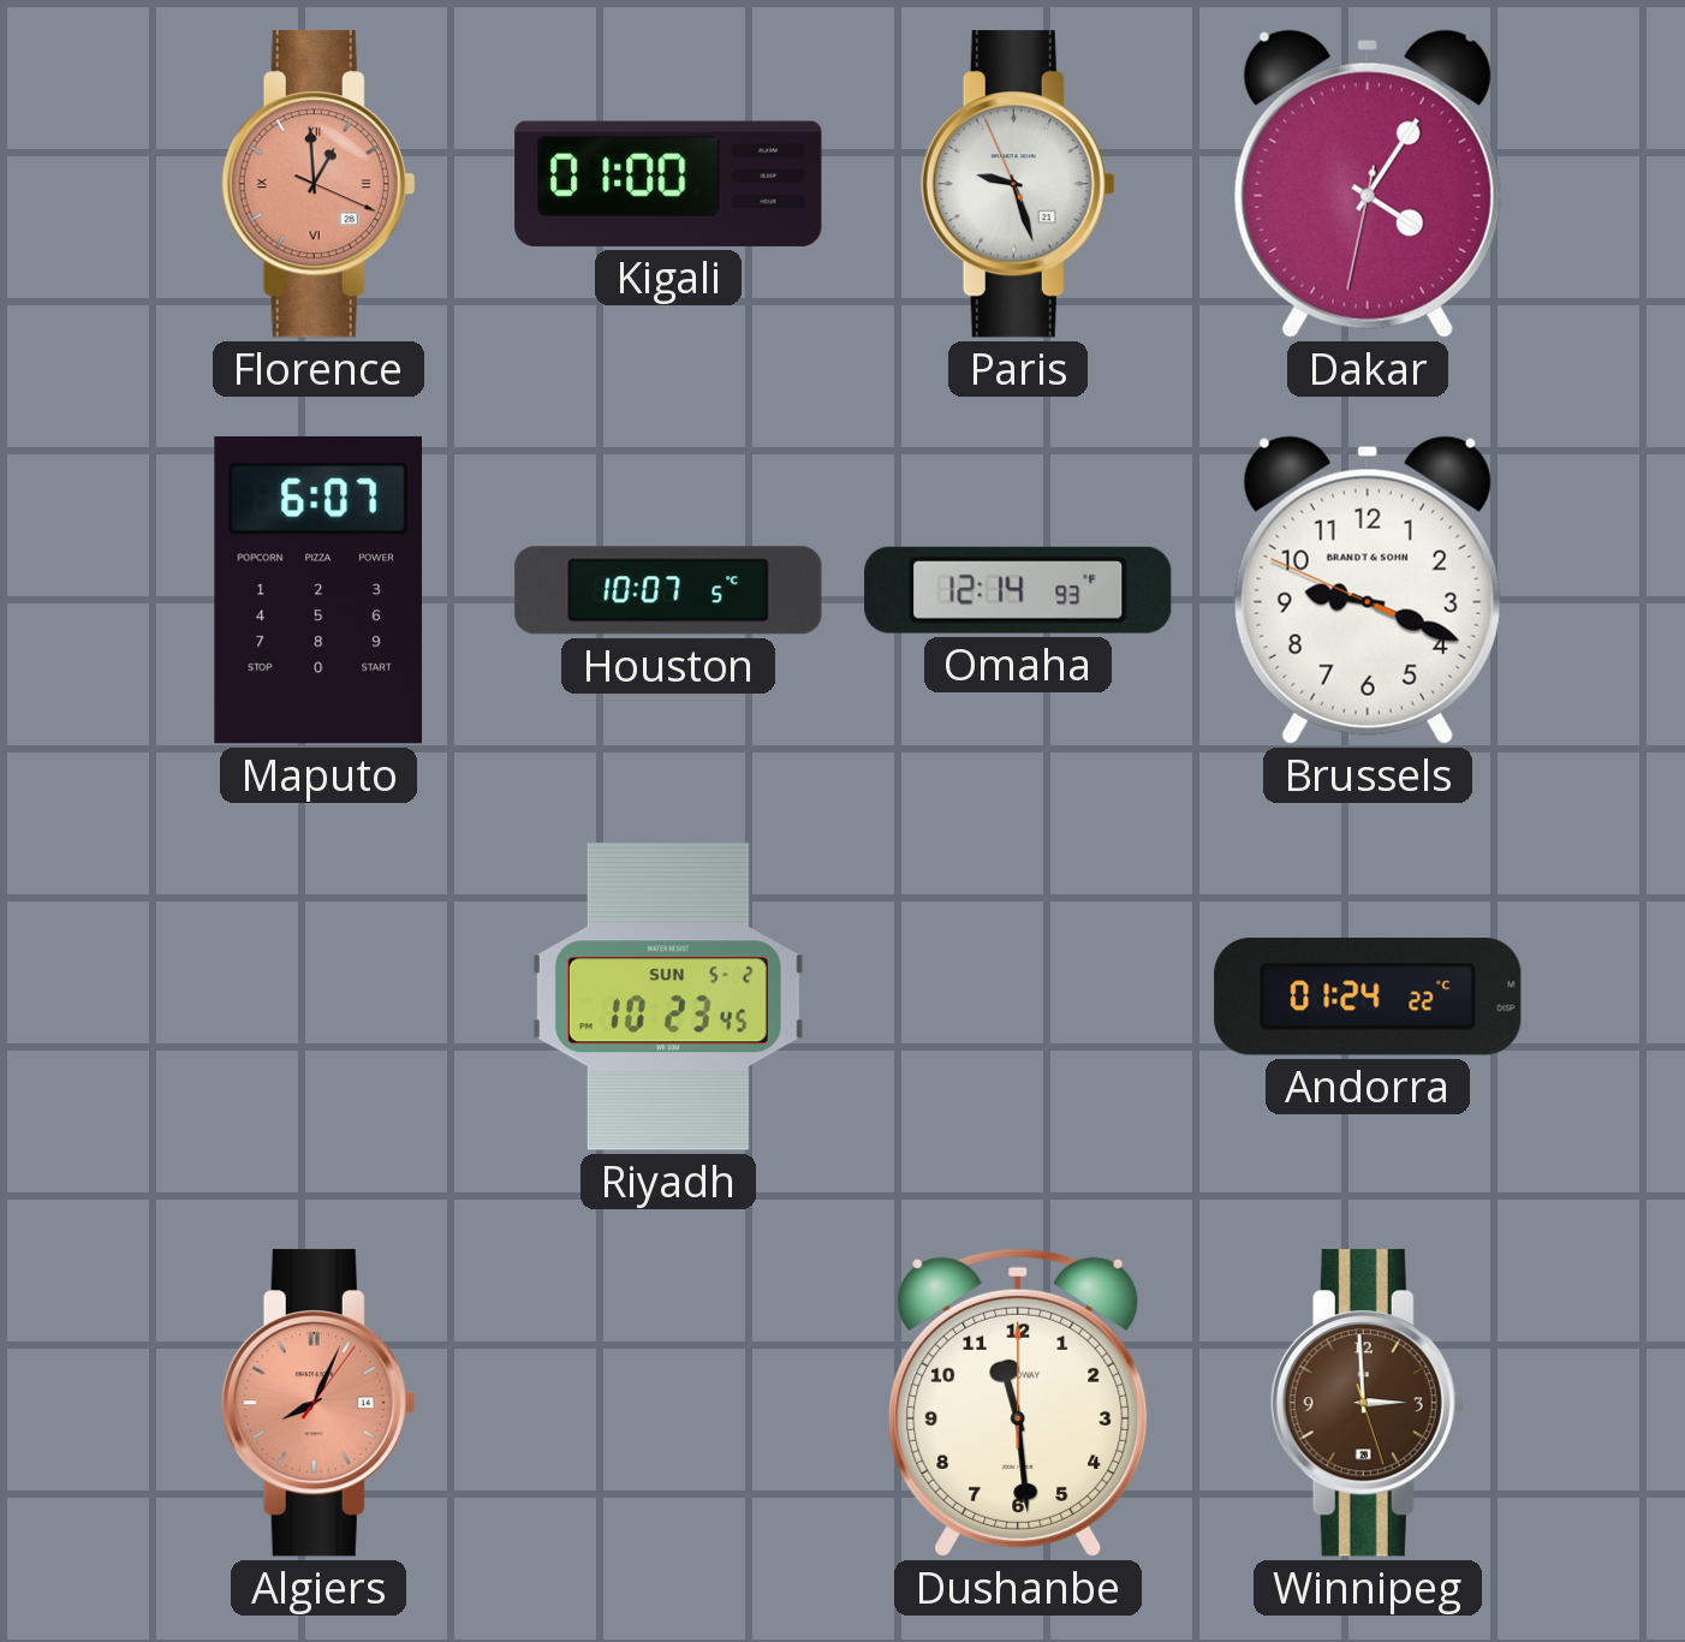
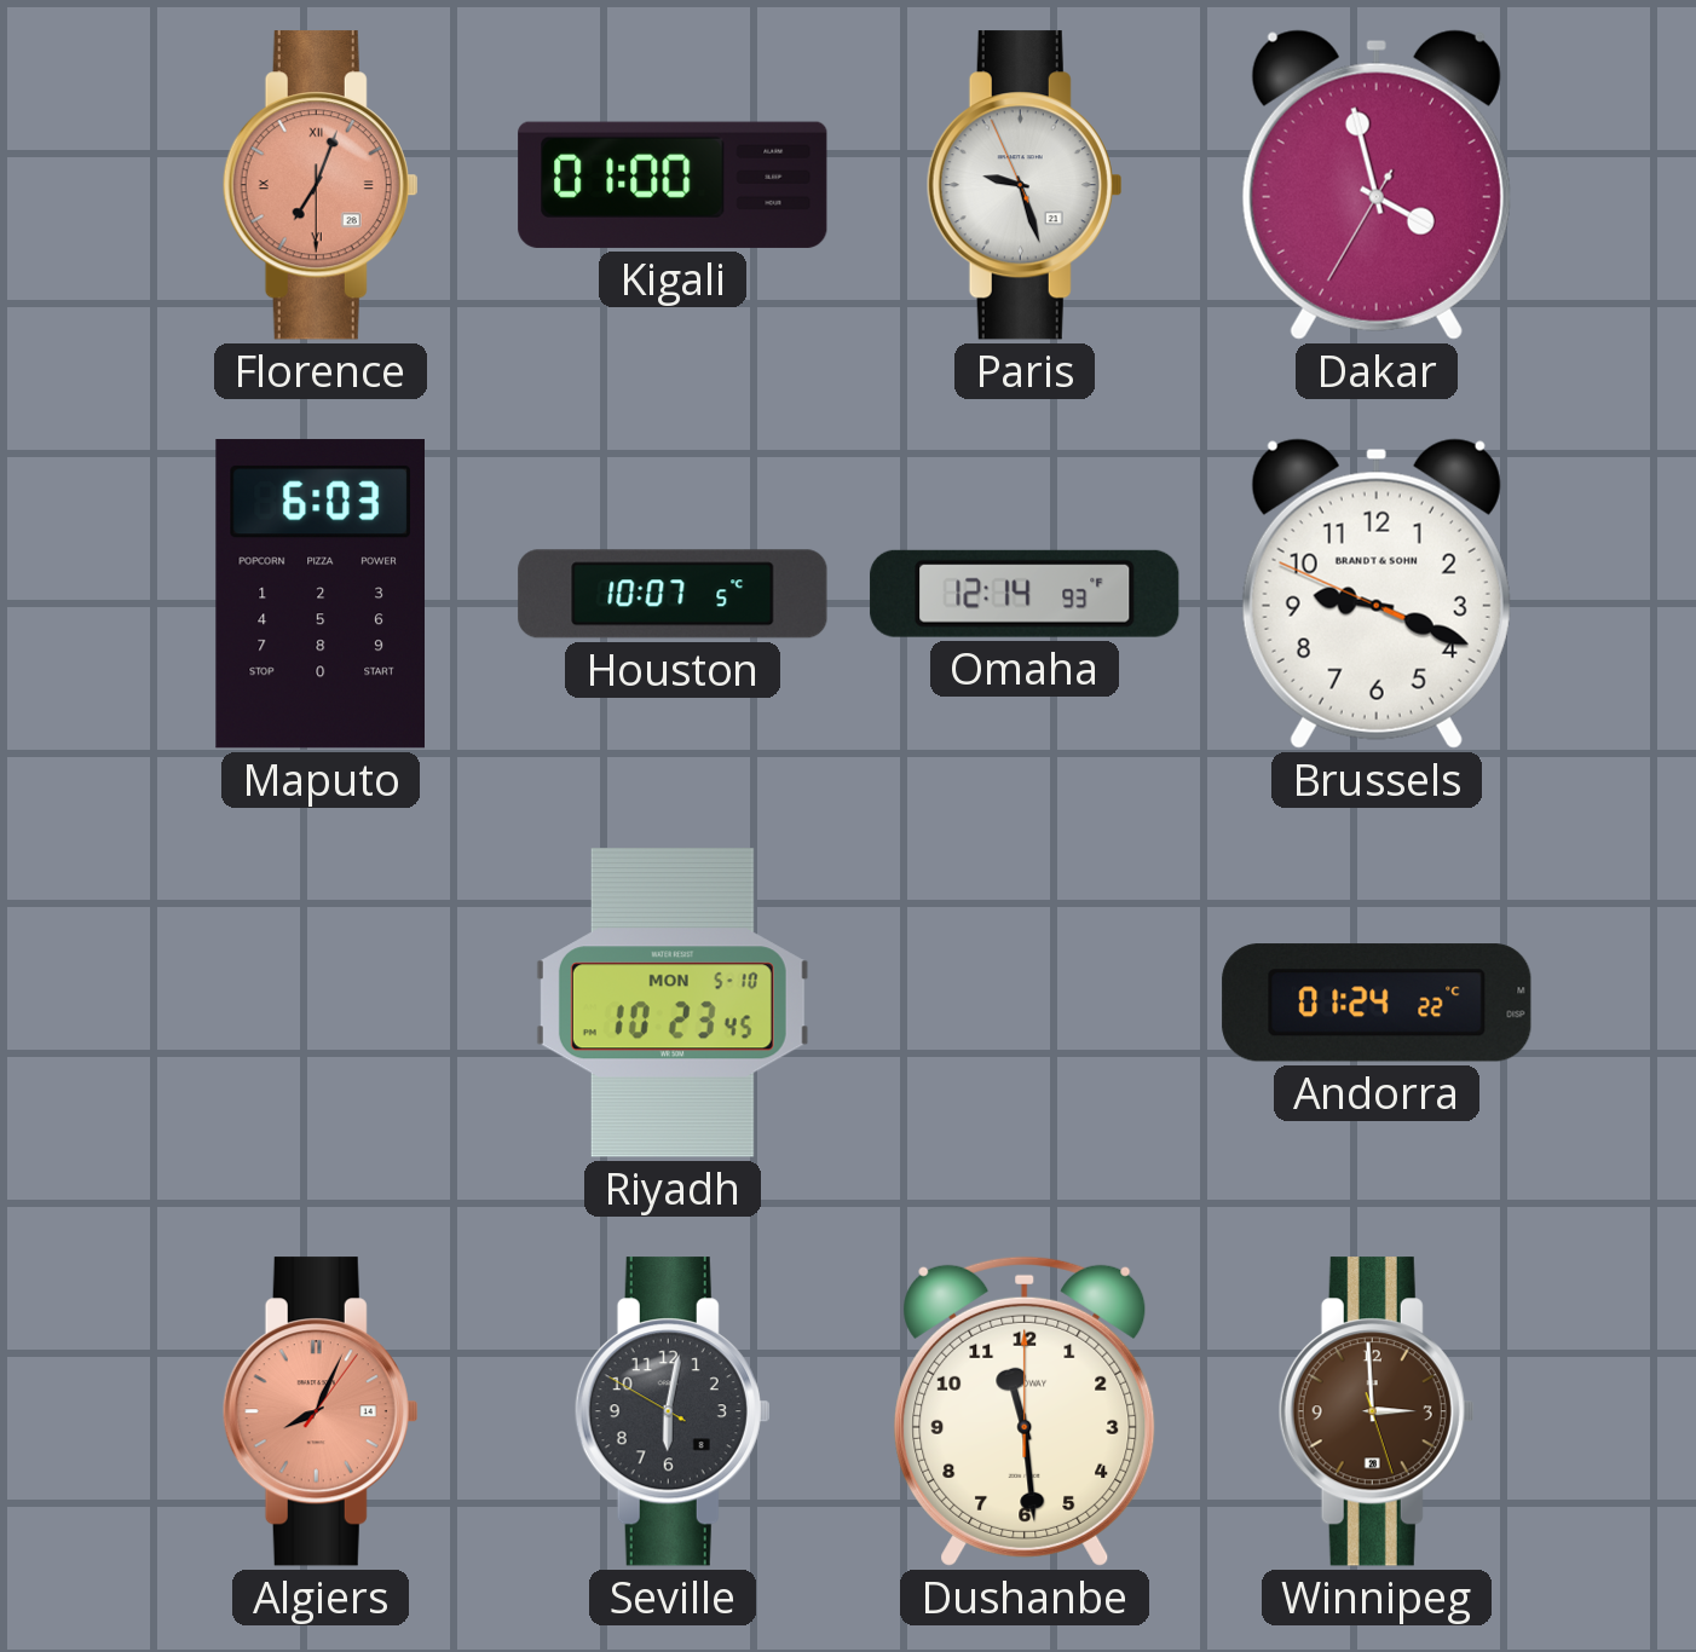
Florence: 12:59 -> 7:03 (321, 185)
Dakar: 4:05 -> 3:57 (1377, 185)
Maputo: 6:07 -> 6:03 (321, 594)
Riyadh date: SUN 5-2 -> MON 5-10 (673, 1003)
Seville: none -> 6:01 (673, 1411)
